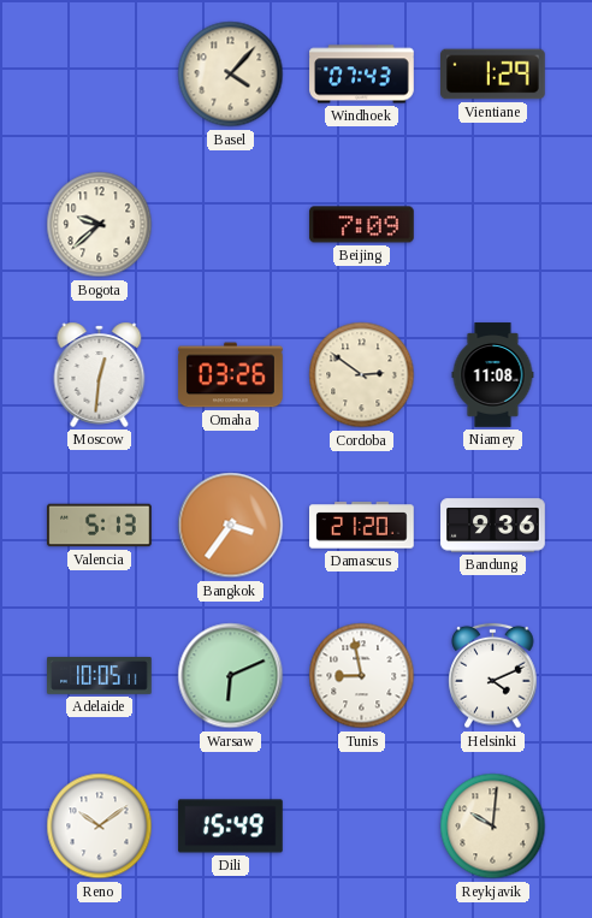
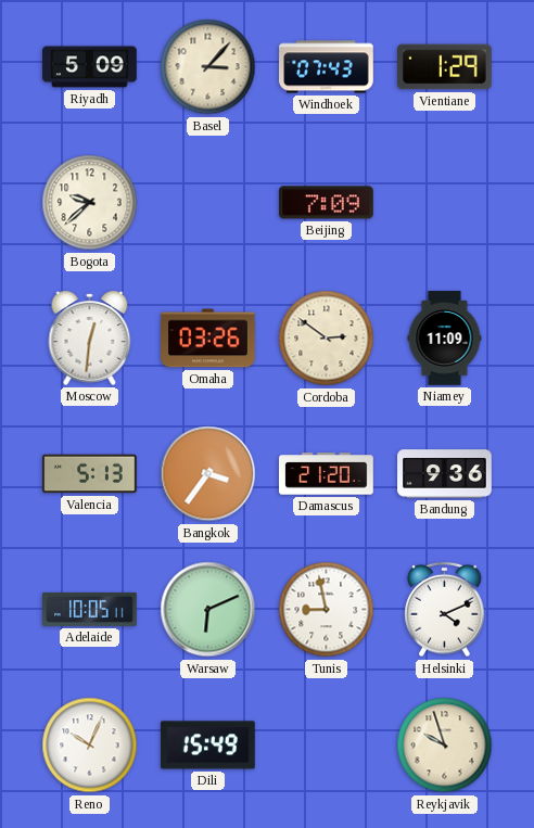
Riyadh: none -> 5:09 (90, 67)
Basel: 4:07 -> 3:07 (208, 67)
Niamey: 11:08 -> 11:09 (445, 339)
Reno: 10:09 -> 10:04 (90, 746)
Reykjavik: 10:01 -> 9:57 (445, 746)
